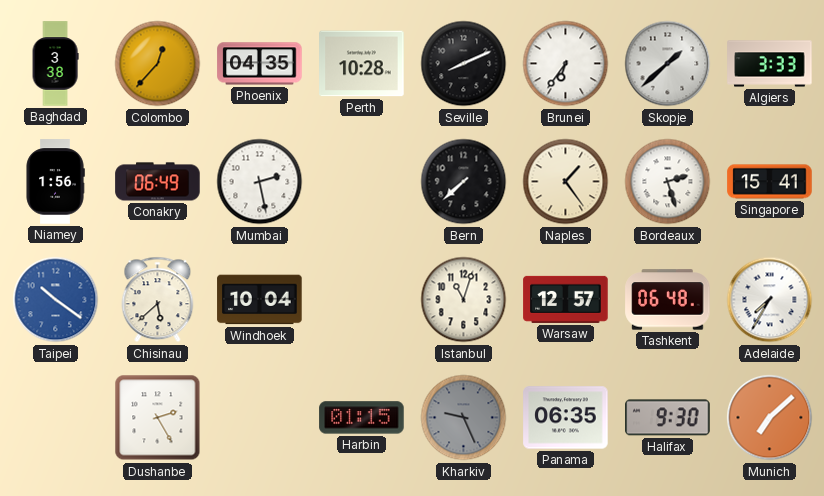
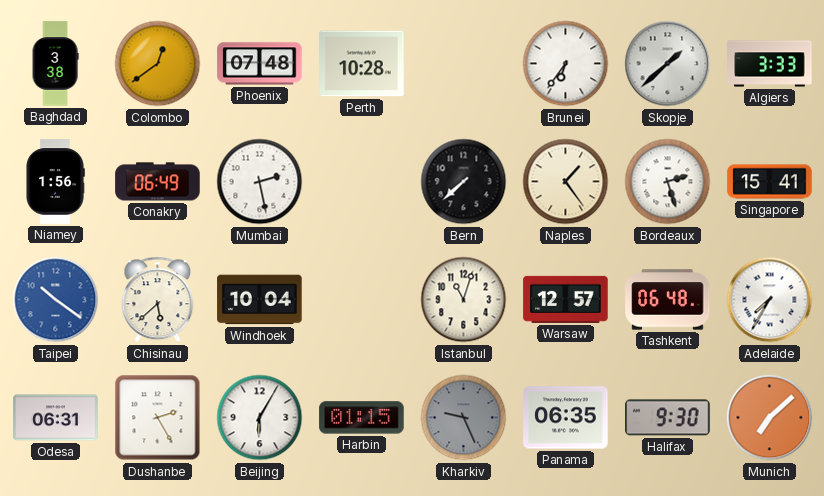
Colombo: 12:37 -> 12:39 (158, 64)
Phoenix: 04:35 -> 07:48 (260, 64)
Seville: 8:11 -> none (464, 64)
Odesa: none -> 06:31 (56, 418)
Beijing: none -> 6:05 (260, 418)
